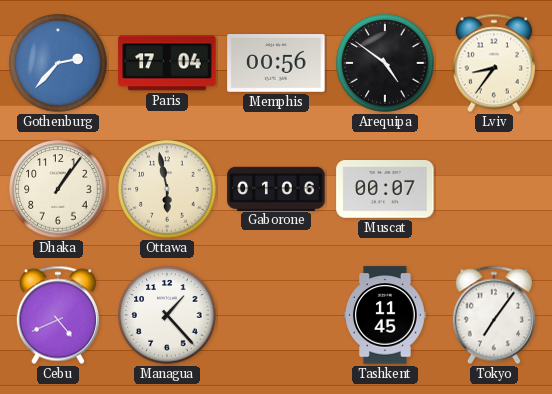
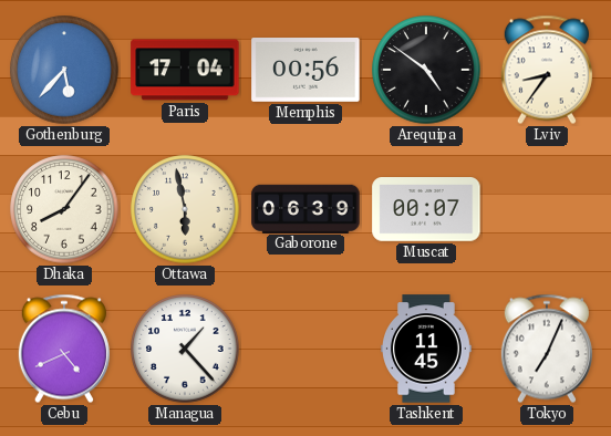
Gothenburg: 2:37 -> 5:37 (64, 70)
Dhaka: 1:06 -> 8:06 (64, 209)
Gaborone: 01:06 -> 06:39 (305, 208)
Tokyo: 7:06 -> 7:04 (547, 349)
